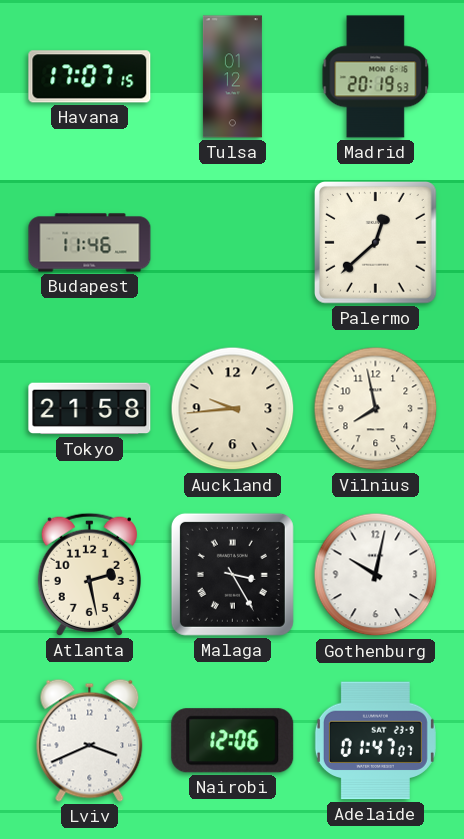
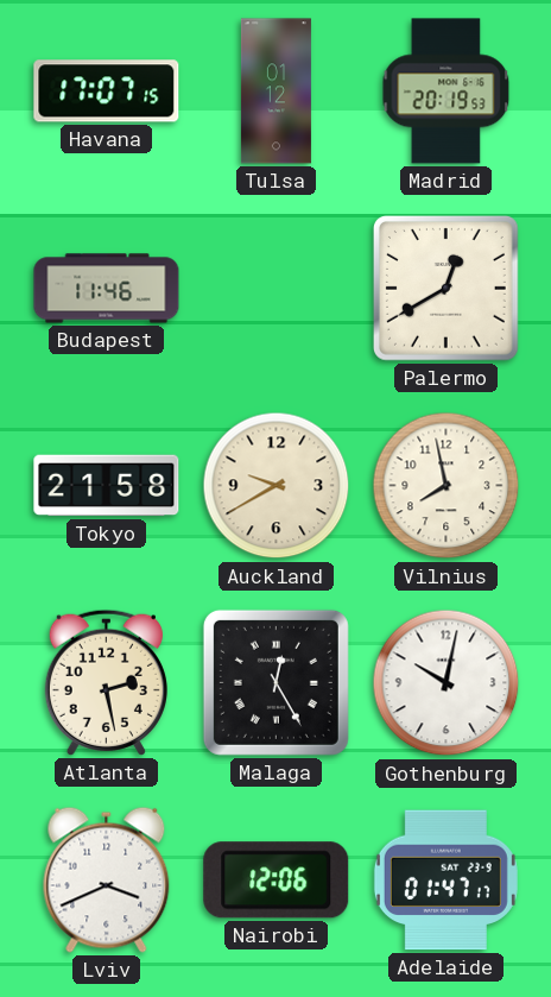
Palermo: 12:38 -> 12:40 (446, 289)
Auckland: 9:44 -> 9:40 (277, 486)
Malaga: 3:25 -> 12:25 (275, 682)
Adelaide: 01:47:07 -> 01:47:17 (445, 881)
